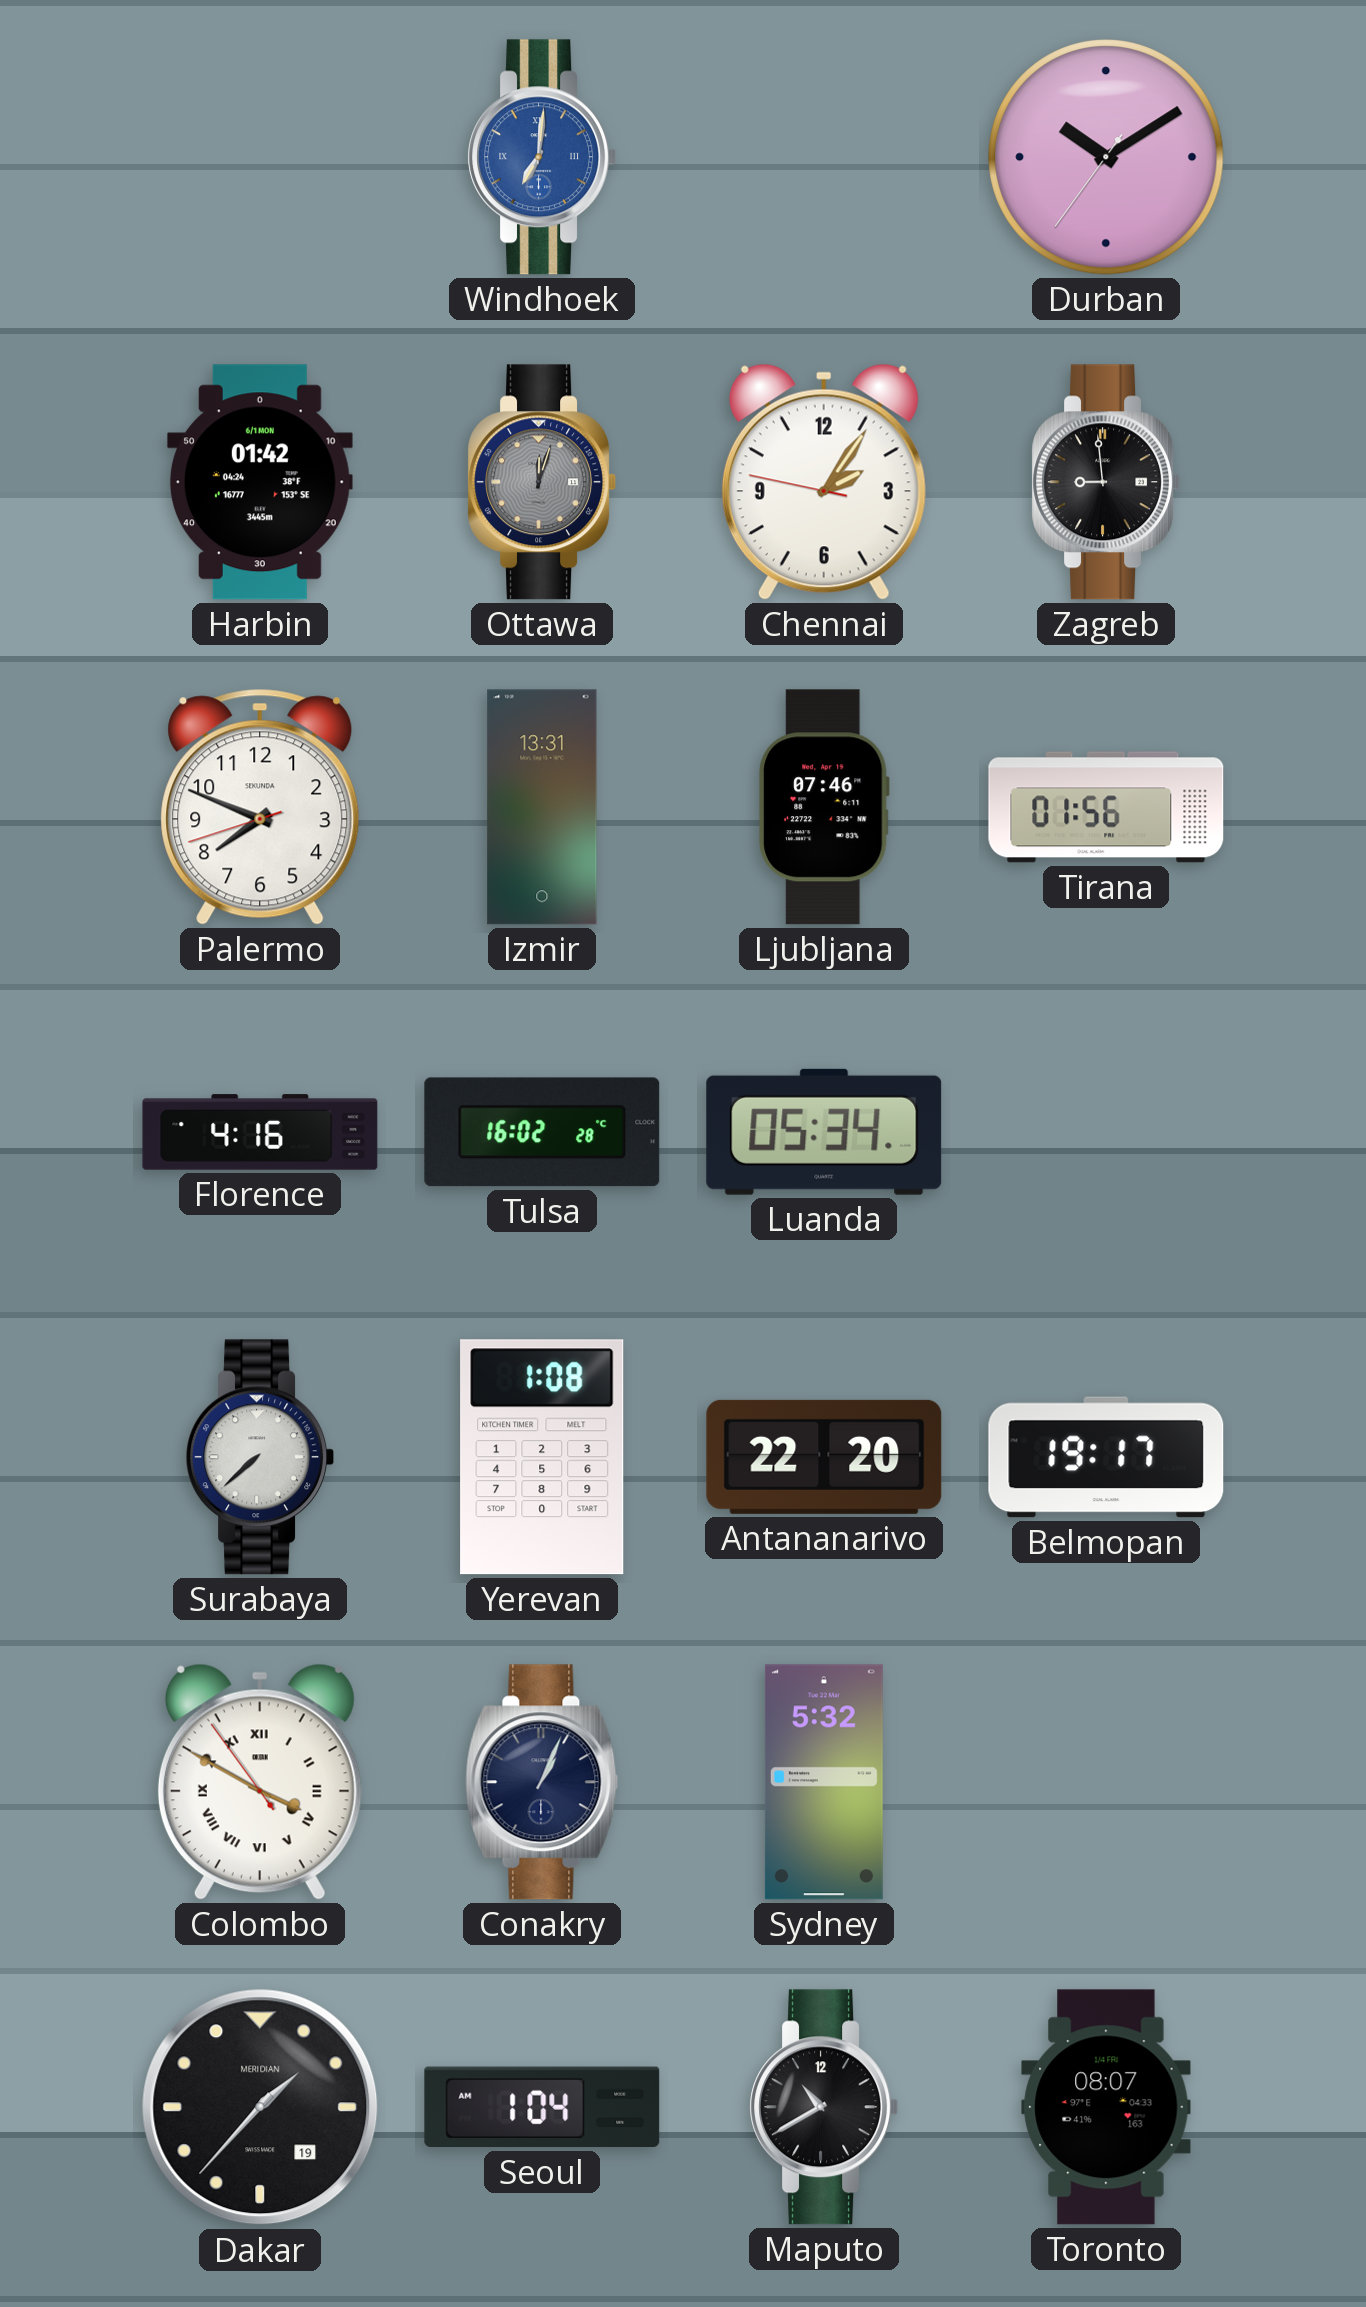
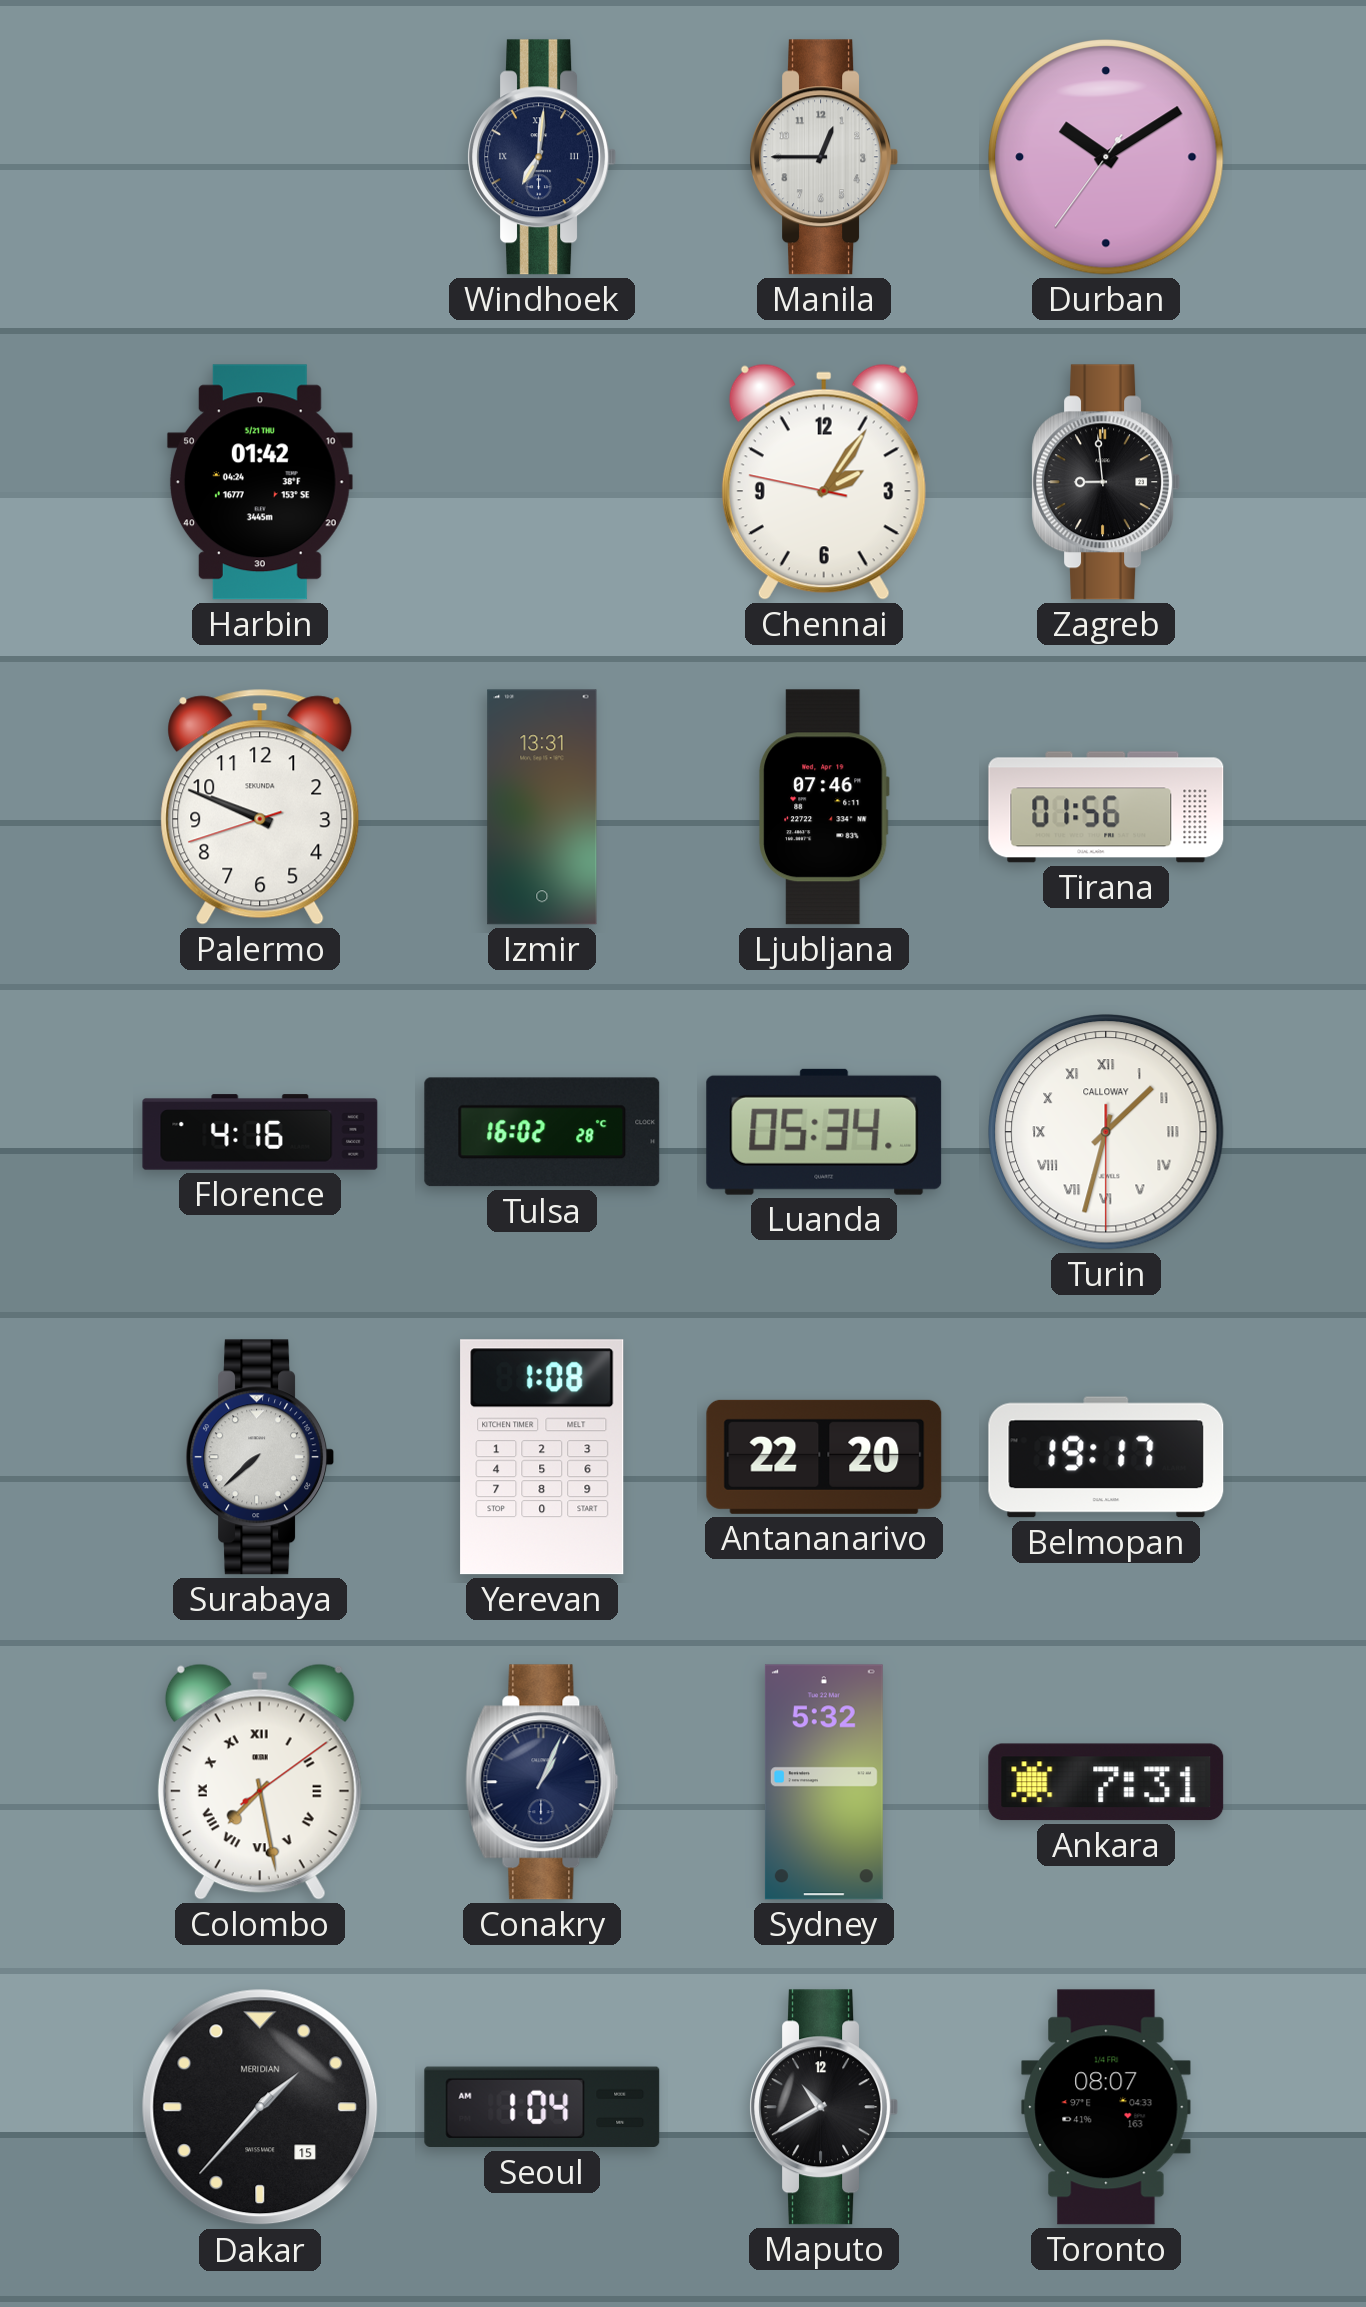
Windhoek dial: blue -> navy (541, 157)
Manila: none -> 12:45 (823, 157)
Harbin date: 6/1 MON -> 5/21 THU (260, 482)
Ottawa: 12:03 -> none (541, 482)
Palermo: 7:48 -> 9:48 (260, 807)
Turin: none -> 1:32 (1106, 1132)
Colombo: 3:49 -> 7:28 (260, 1782)
Ankara: none -> 7:31 (1106, 1782)
Dakar date: 19 -> 15 (260, 2107)
